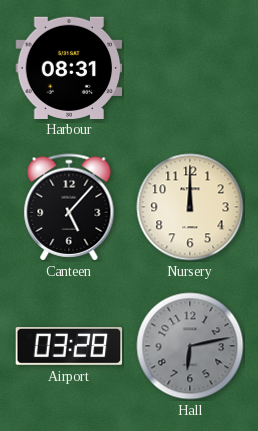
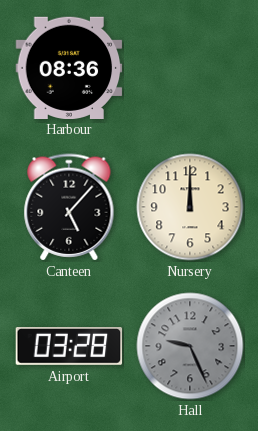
Harbour: 08:31 -> 08:36 (69, 67)
Hall: 6:13 -> 9:26 (190, 346)
